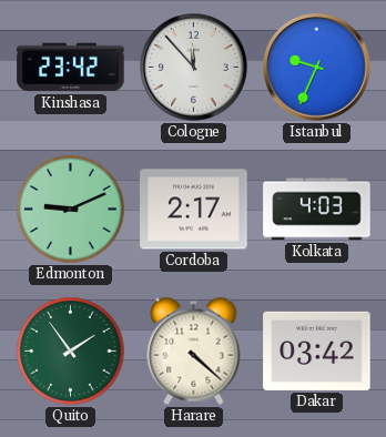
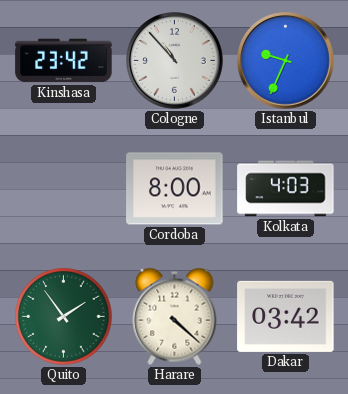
Cologne: 11:53 -> 10:53 (175, 61)
Edmonton: 9:11 -> none (71, 210)
Cordoba: 2:17 -> 8:00 (175, 189)
